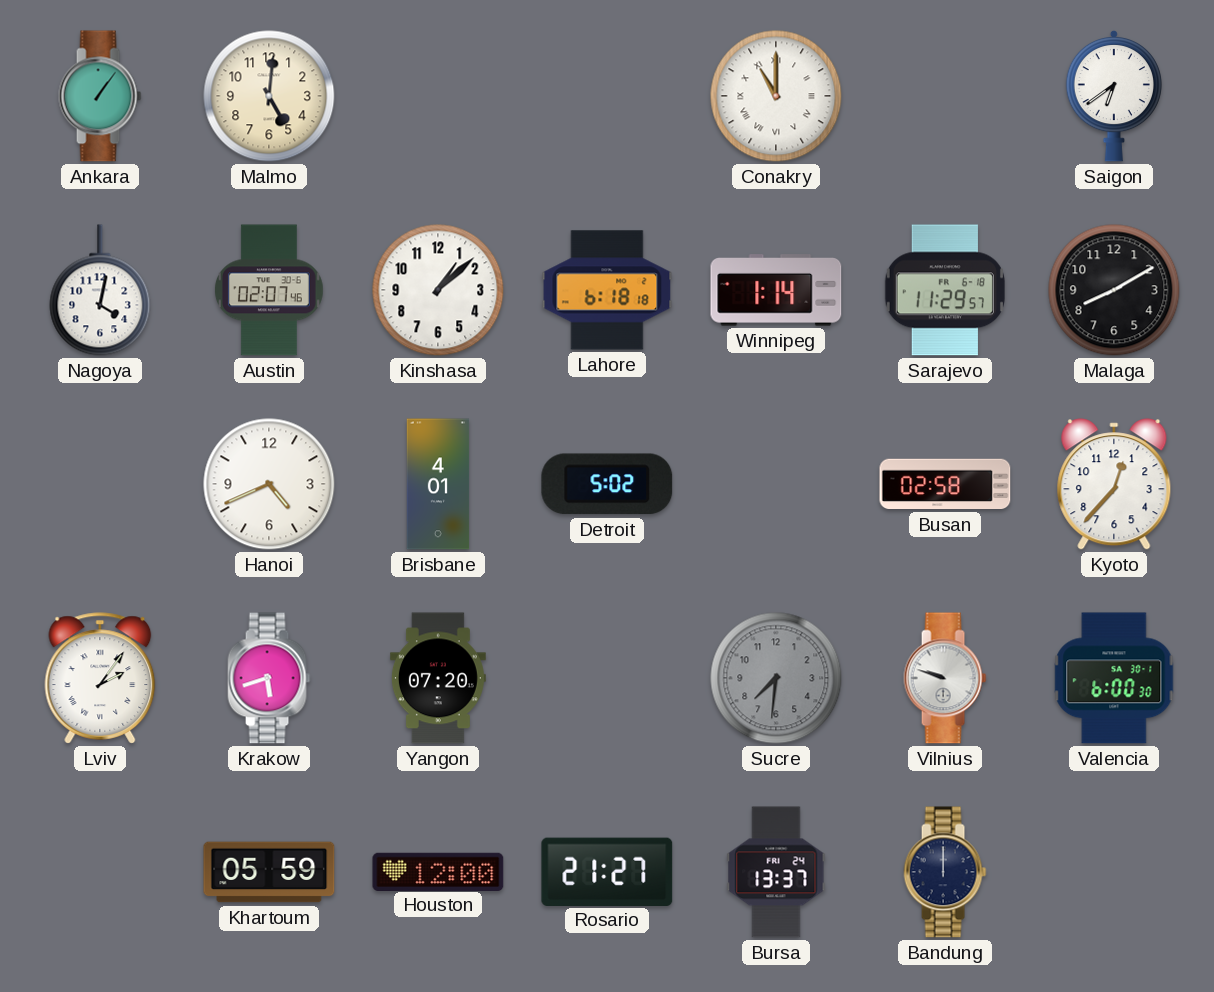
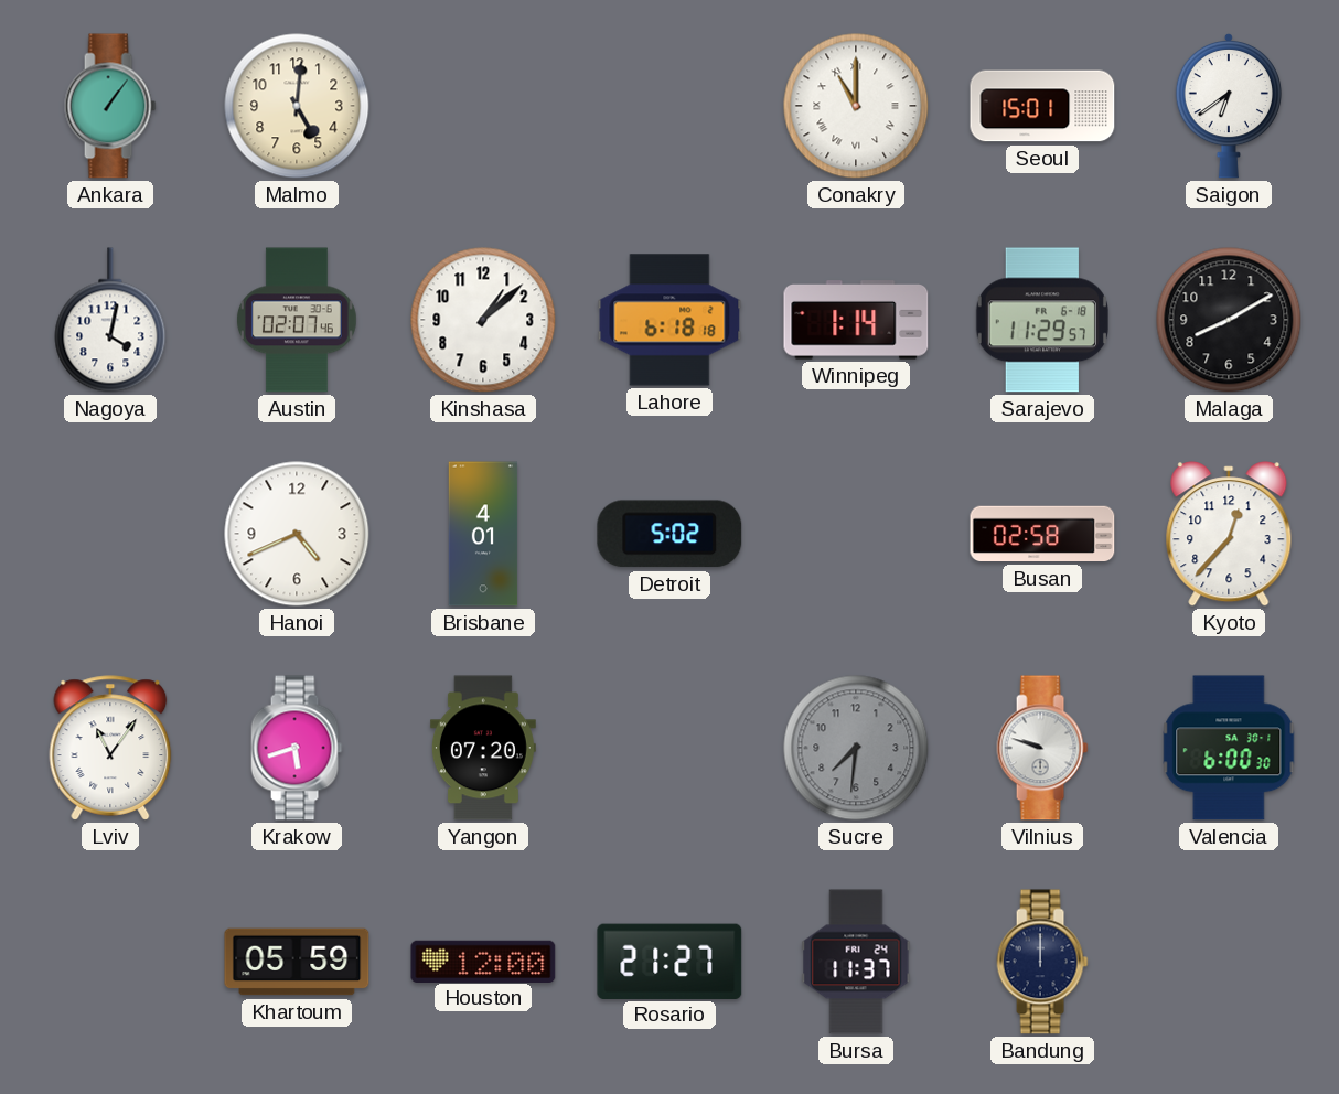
Seoul: none -> 15:01 (1042, 106)
Lviv: 2:06 -> 11:06 (110, 748)
Bursa: 13:37 -> 11:37 (856, 962)
